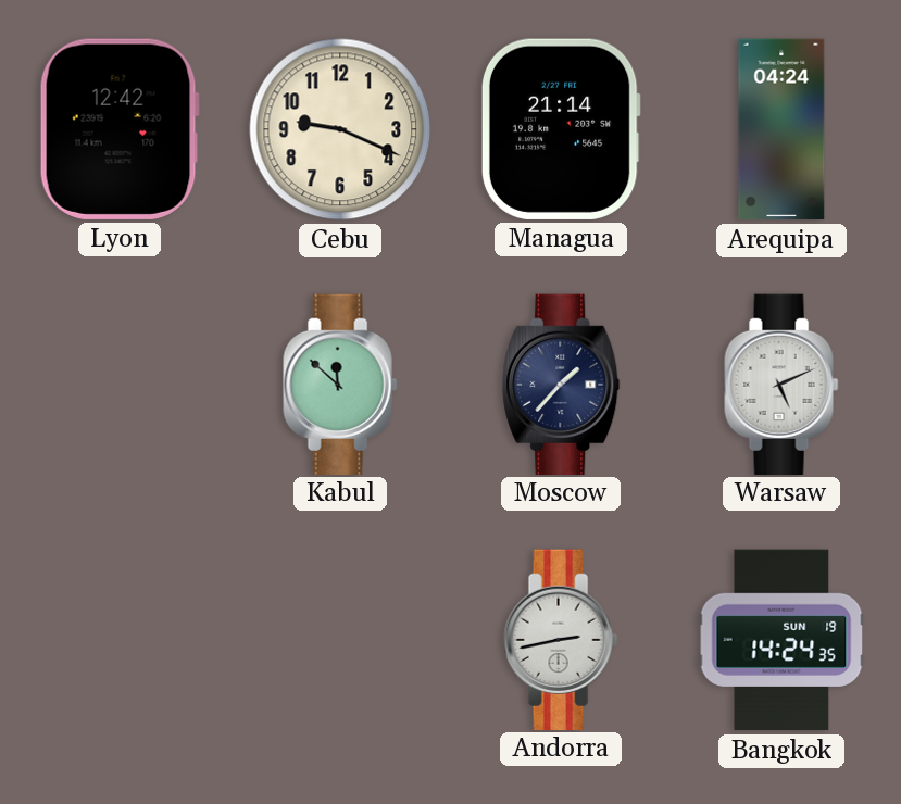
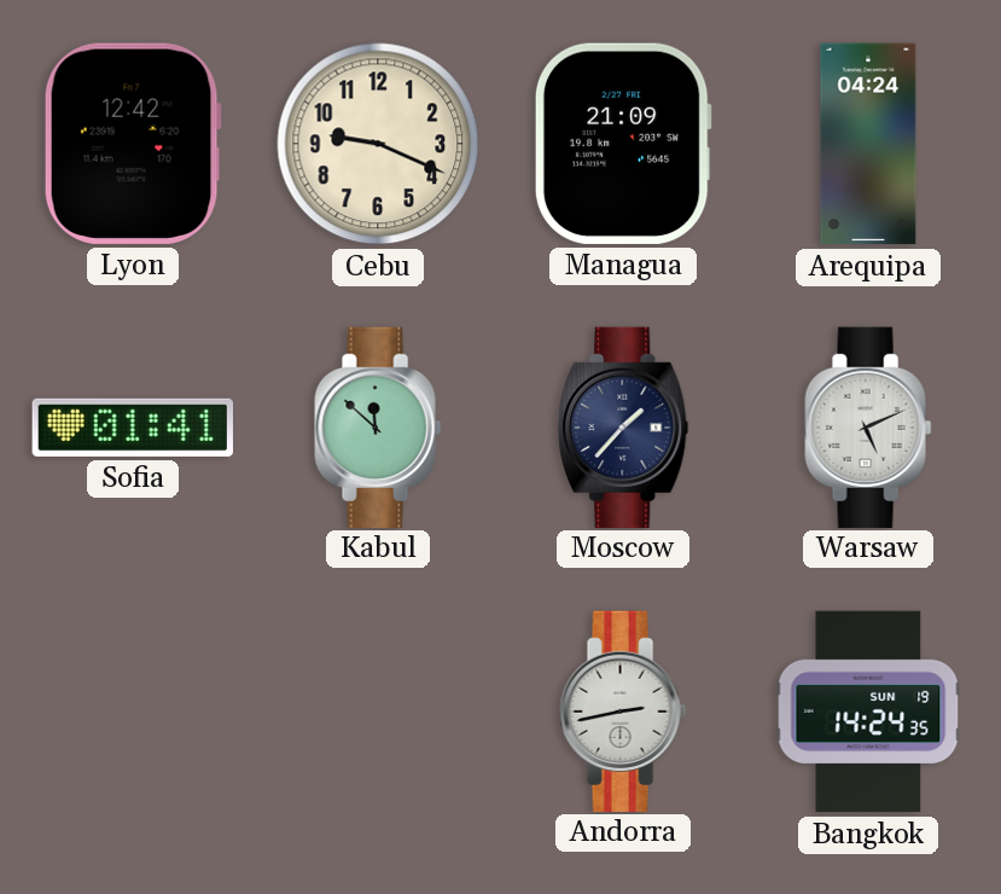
Managua: 21:14 -> 21:09 (623, 144)
Sofia: none -> 01:41 (133, 428)
